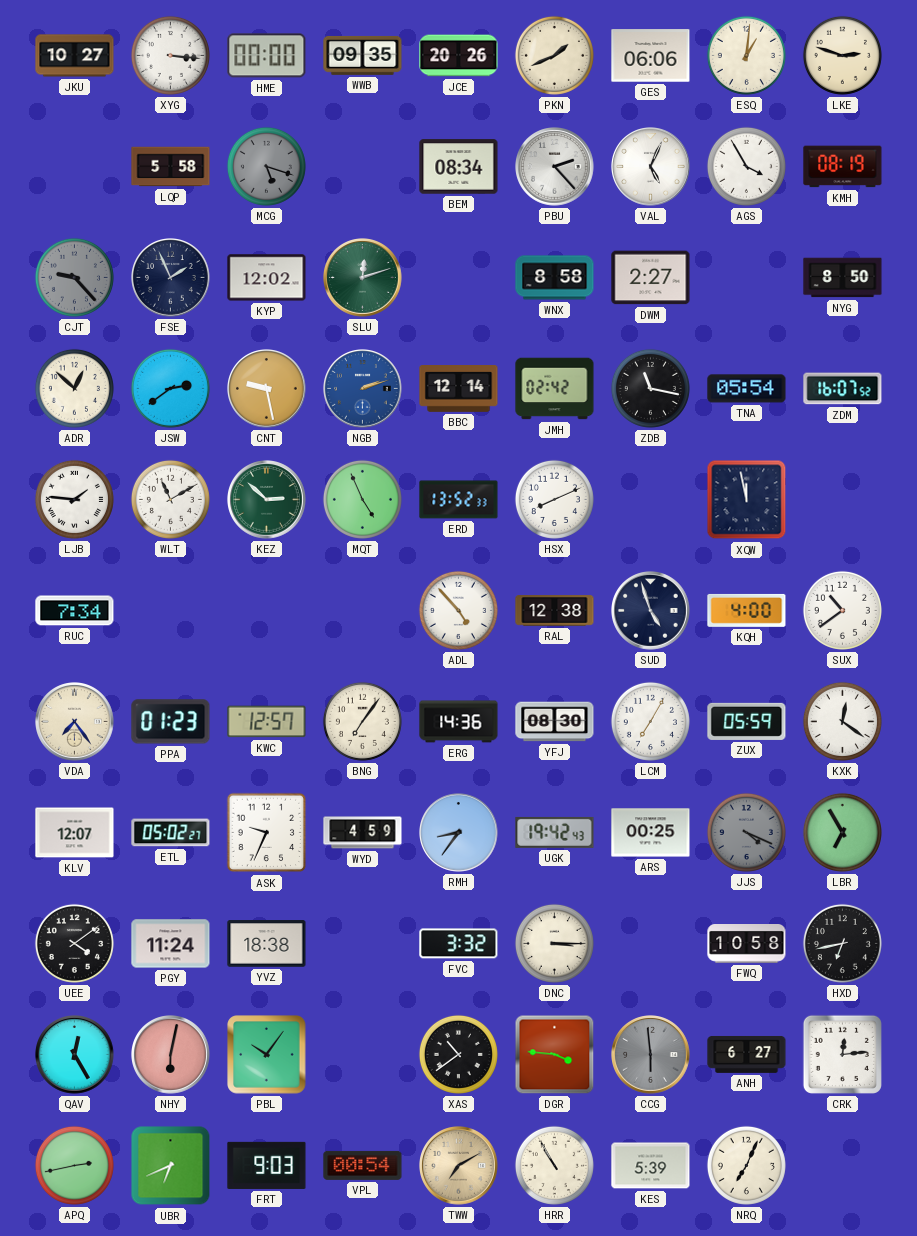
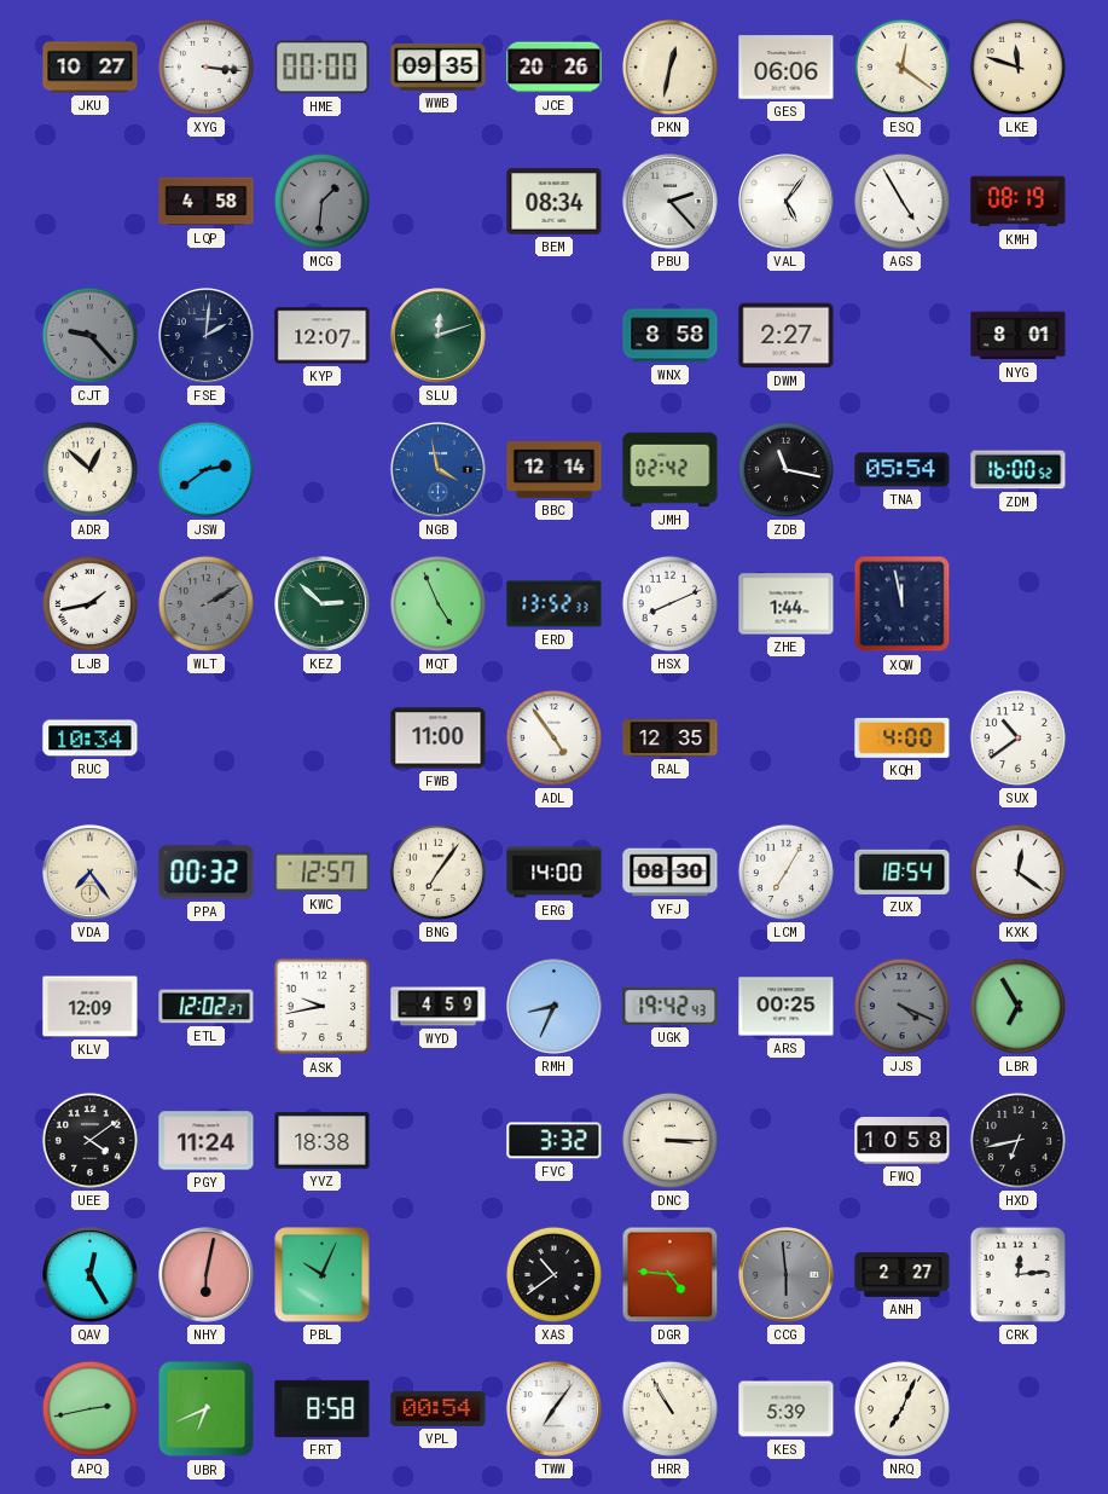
PKN: 1:41 -> 12:32 (669, 66)
ESQ: 1:01 -> 12:21 (901, 66)
LKE: 2:48 -> 11:48 (1017, 66)
LQP: 5:58 -> 4:58 (207, 202)
MCG: 5:18 -> 1:31 (321, 201)
VAL: 5:04 -> 5:06 (787, 202)
AGS: 3:55 -> 4:55 (901, 201)
FSE: 1:56 -> 2:01 (207, 336)
KYP: 12:02 -> 12:07 (323, 336)
NYG: 8:50 -> 8:01 (1019, 336)
CNT: 9:28 -> none (267, 389)
NGB: 2:12 -> 3:58 (439, 470)
ZDM: 16:07 -> 16:00 (1019, 470)
LJB: 1:46 -> 1:43 (89, 603)
WLT: 11:10 -> 2:10 (205, 603)
WLT dial: white -> grey (205, 603)
ZHE: none -> 1:44 (787, 604)
RUC: 7:34 -> 10:34 (91, 739)
FWB: none -> 11:00 (439, 739)
ADL: 4:53 -> 4:54 (553, 737)
RAL: 12:38 -> 12:35 (671, 739)
SUD: 4:57 -> none (651, 611)
PPA: 01:23 -> 00:32 (207, 873)
ERG: 14:36 -> 14:00 (555, 873)
ZUX: 05:59 -> 18:54 (903, 871)
KLV: 12:07 -> 12:09 (91, 1007)
ETL: 05:02 -> 12:02 (207, 1007)
ASK: 9:34 -> 9:43 (323, 1007)
RMH: 8:36 -> 8:34 (555, 1007)
PBL: 10:06 -> 10:04 (323, 1275)
DGR: 3:46 -> 4:46 (671, 1275)
ANH: 6:27 -> 2:27 (903, 1274)
FRT: 9:03 -> 8:58 (323, 1408)
TWW: 7:10 -> 7:06 (555, 1409)
TWW dial: champagne -> white (555, 1409)
